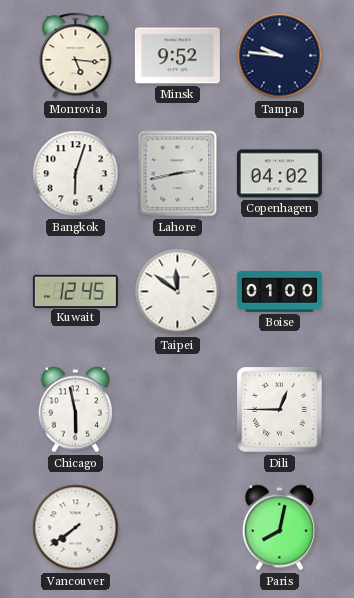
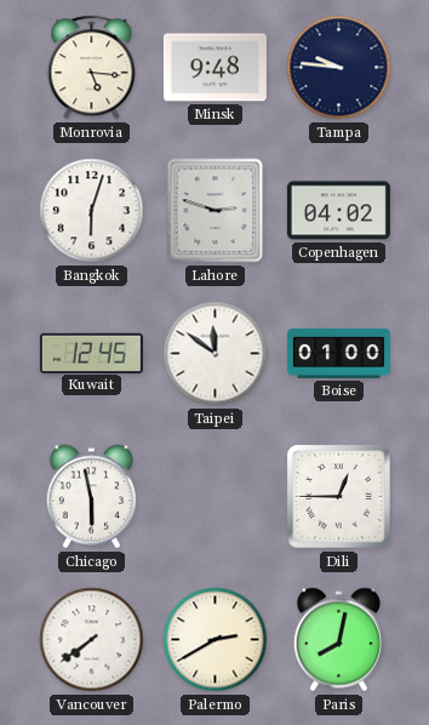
Minsk: 9:52 -> 9:48 (215, 68)
Lahore: 2:43 -> 2:48 (216, 211)
Palermo: none -> 2:40 (216, 640)
